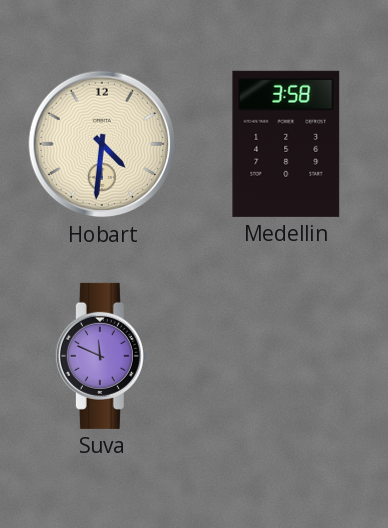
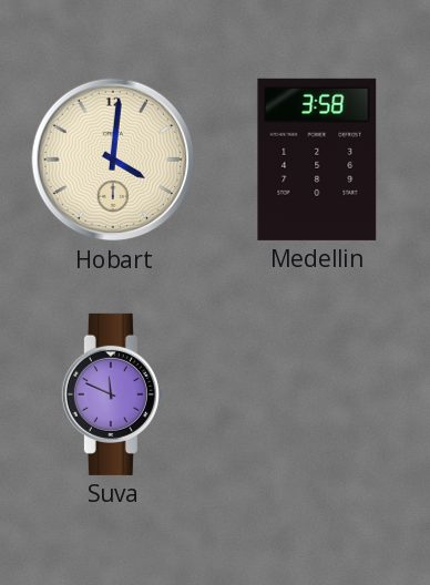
Hobart: 4:31 -> 4:01 (113, 160)
